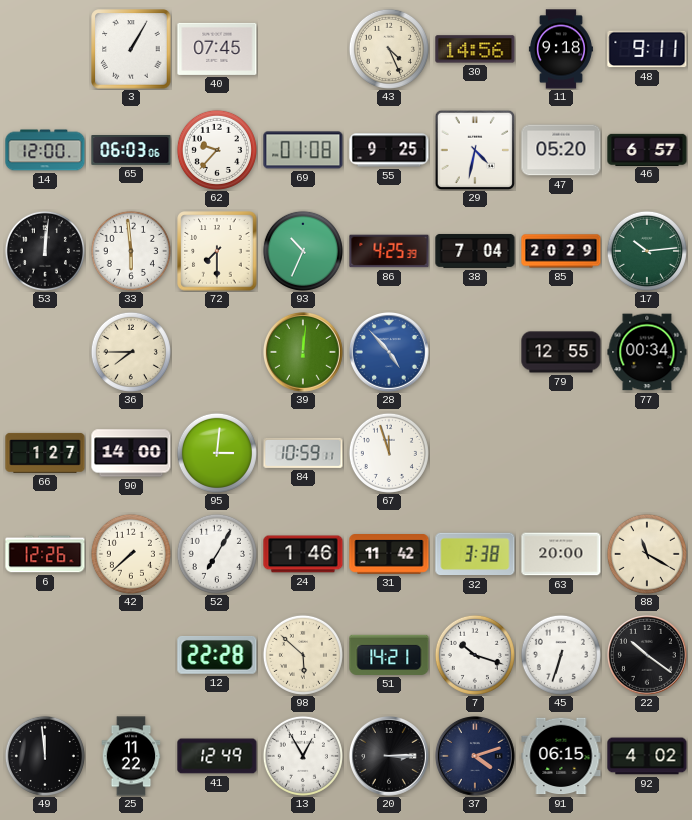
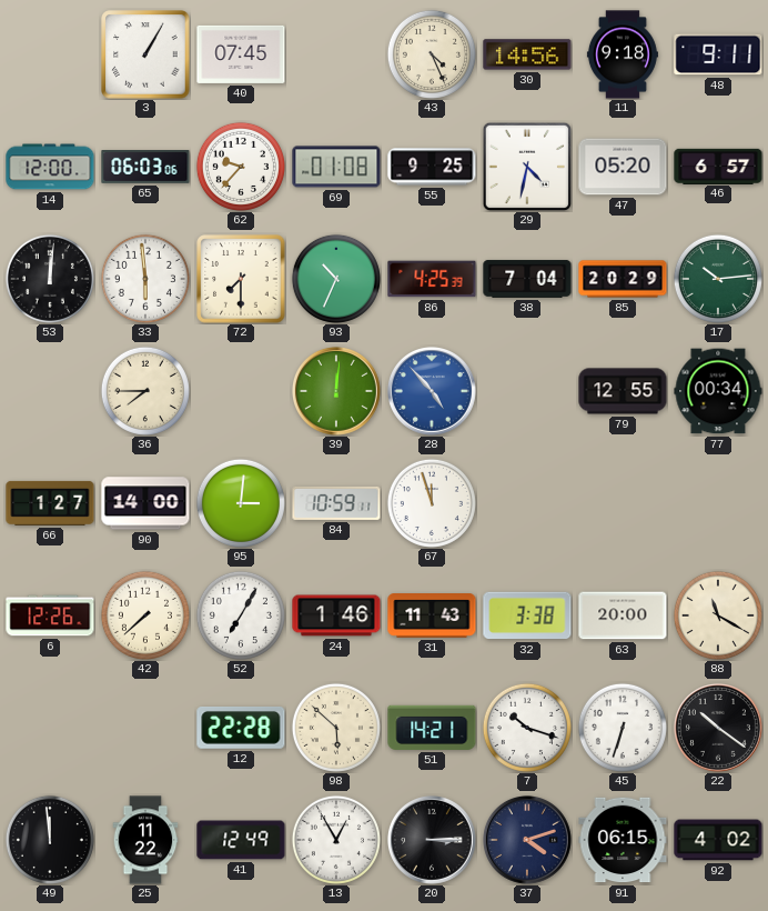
31: 11:42 -> 11:43 (432, 617)
